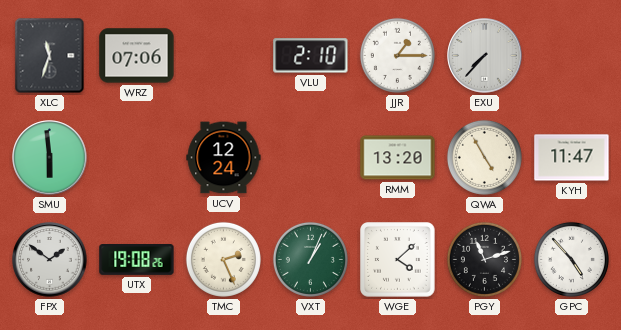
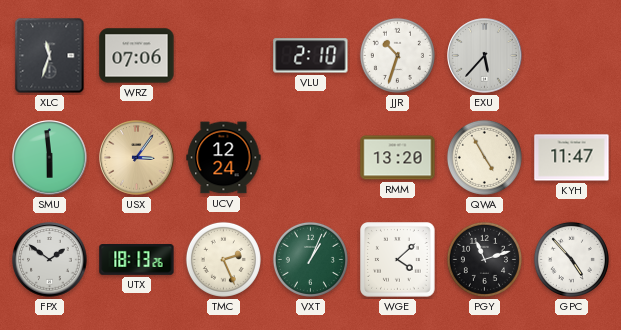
JJR: 1:15 -> 10:33 (397, 55)
EXU: 7:37 -> 5:37 (485, 56)
USX: none -> 3:06 (137, 158)
UTX: 19:08 -> 18:13 (137, 260)
